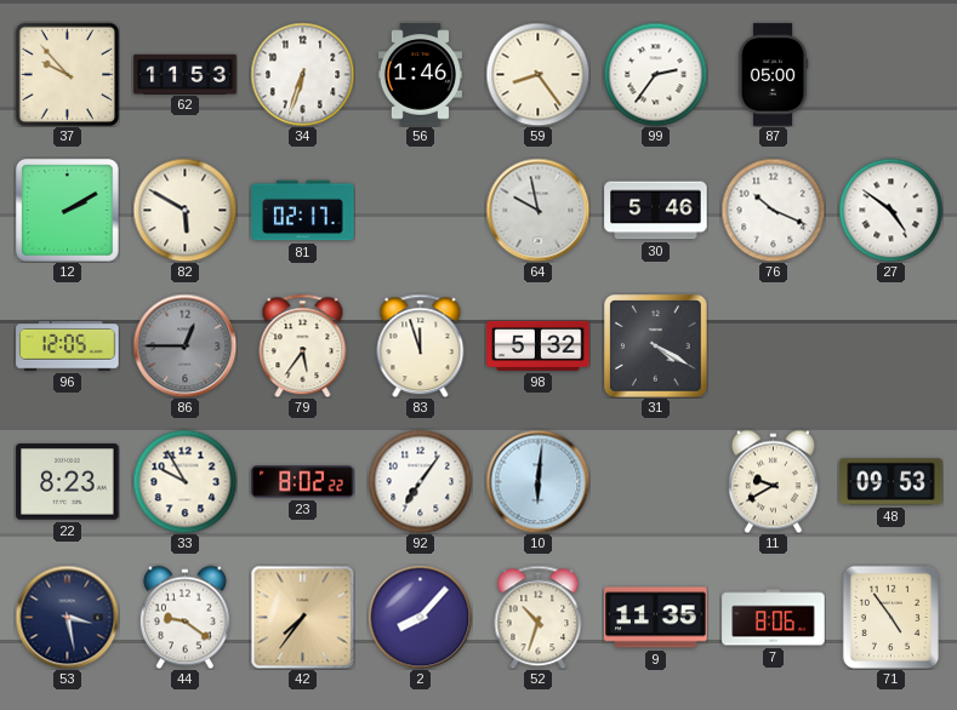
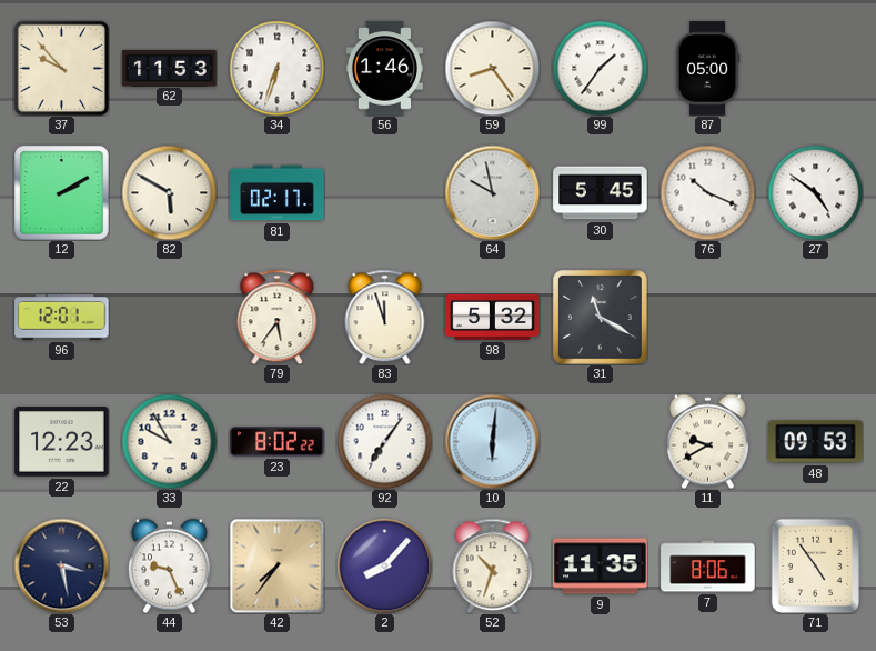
99: 2:36 -> 1:36 (600, 68)
30: 5:46 -> 5:45 (601, 193)
96: 12:05 -> 12:01 (62, 318)
86: 12:45 -> none (184, 345)
31: 4:20 -> 11:20 (601, 318)
22: 8:23 -> 12:23 (62, 442)
44: 9:21 -> 9:26 (169, 565)
